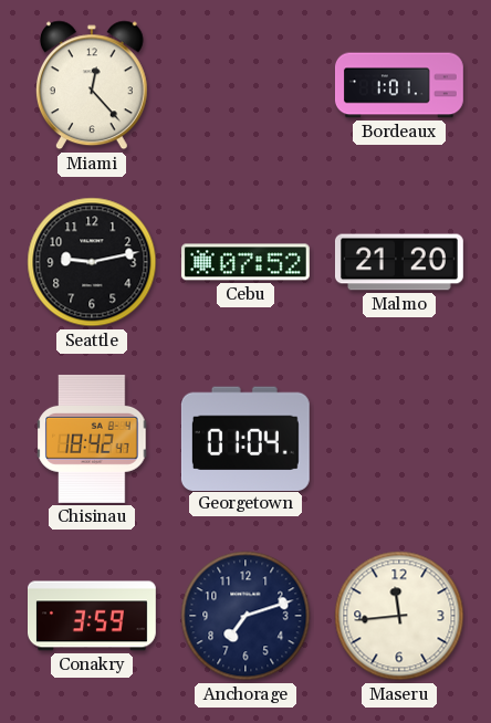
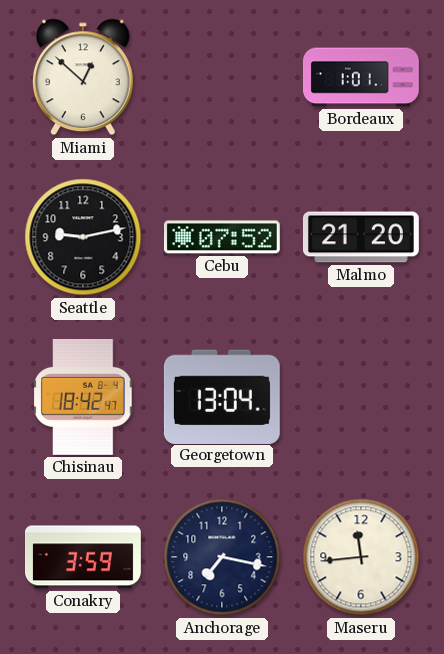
Miami: 12:23 -> 12:52 (83, 77)
Georgetown: 01:04 -> 13:04 (222, 396)
Anchorage: 7:12 -> 7:17 (222, 557)
